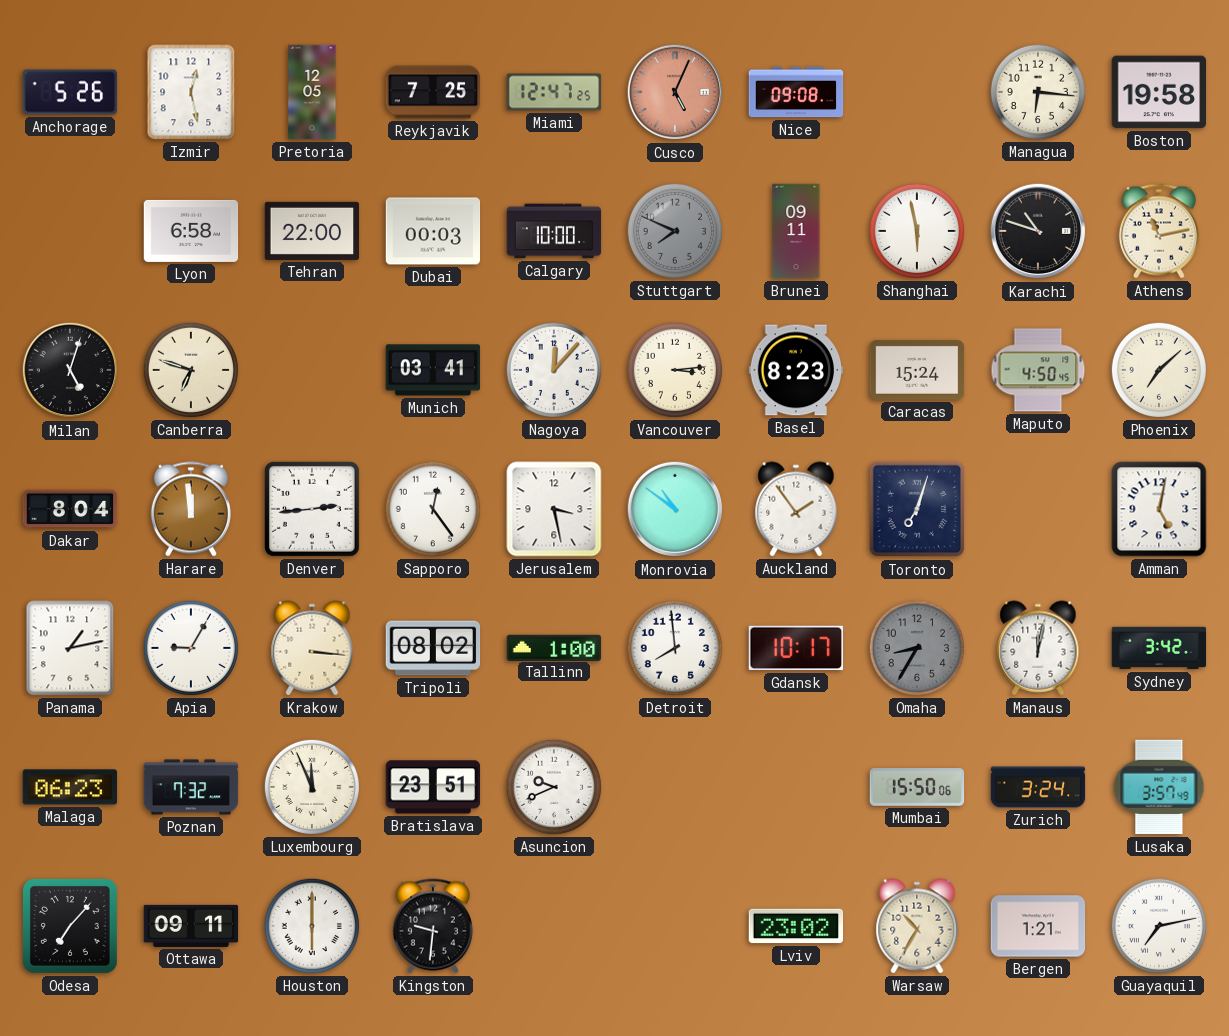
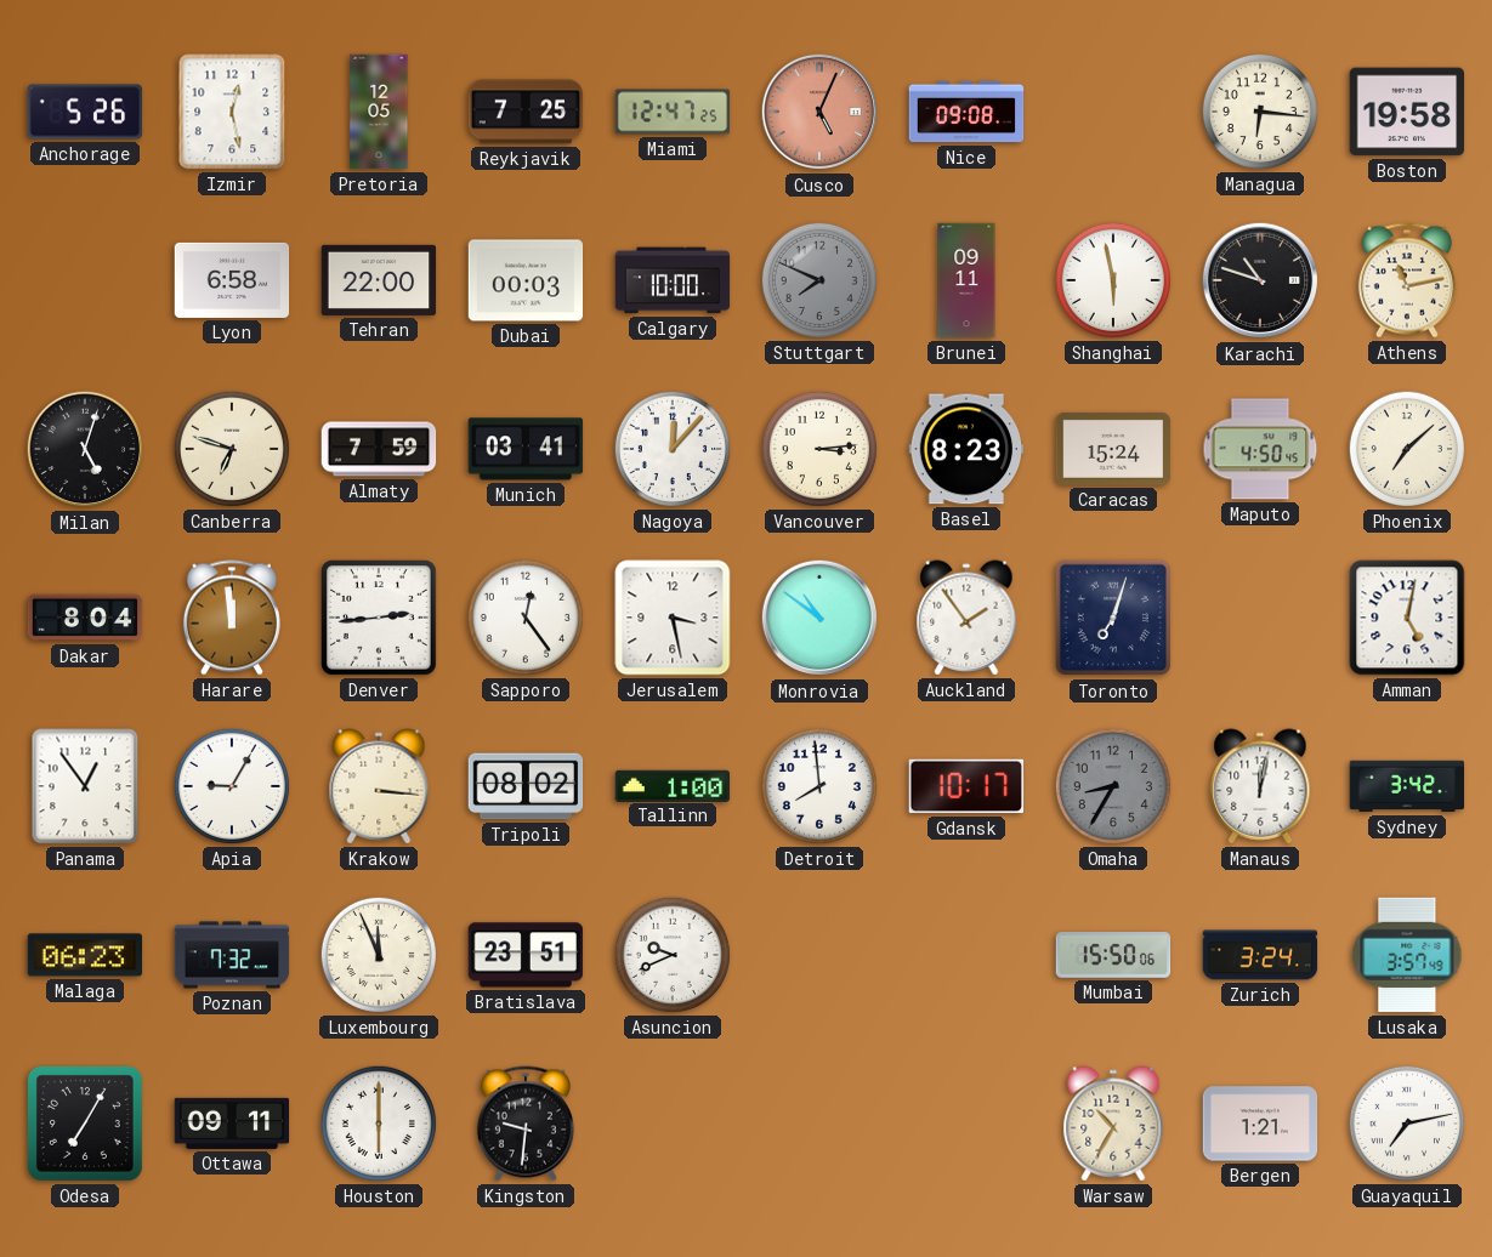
Almaty: none -> 7:59 (379, 449)
Panama: 1:13 -> 12:54 (85, 786)
Odesa: 7:07 -> 7:05 (85, 1124)
Lviv: 23:02 -> none (796, 926)
